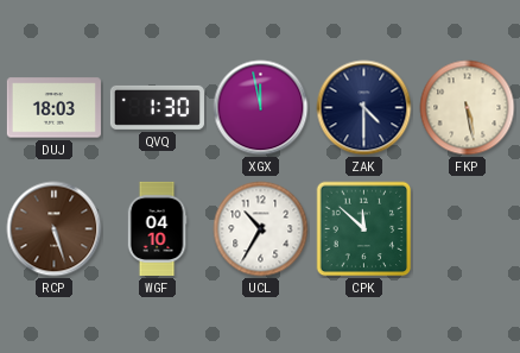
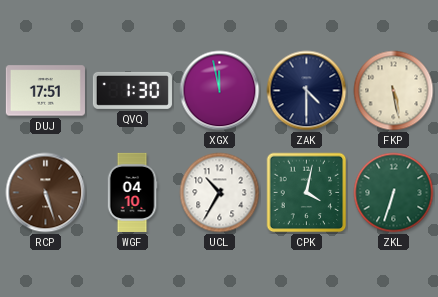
DUJ: 18:03 -> 17:51 (45, 91)
CPK: 11:52 -> 4:02 (307, 193)
ZKL: none -> 6:33 (394, 193)
